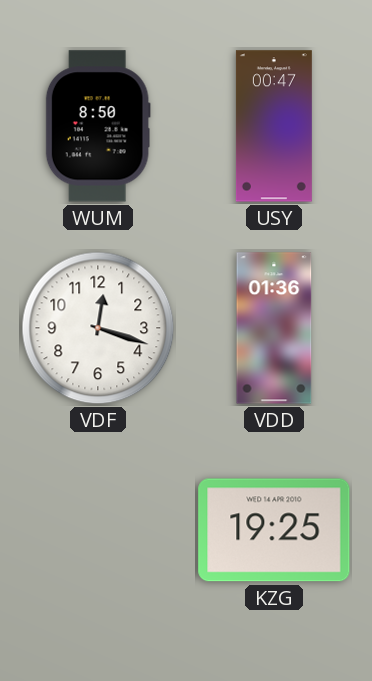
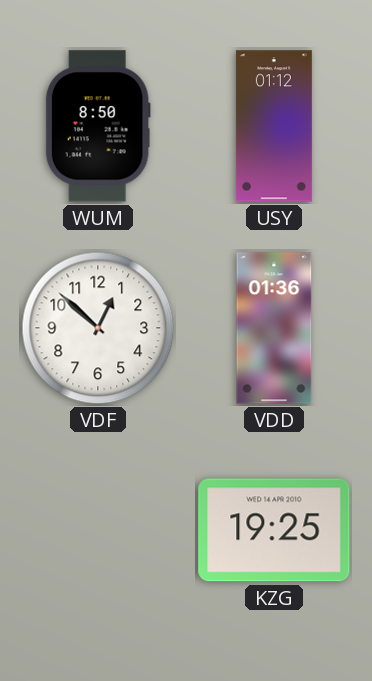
USY: 00:47 -> 01:12 (274, 126)
VDF: 12:18 -> 12:52 (98, 328)
